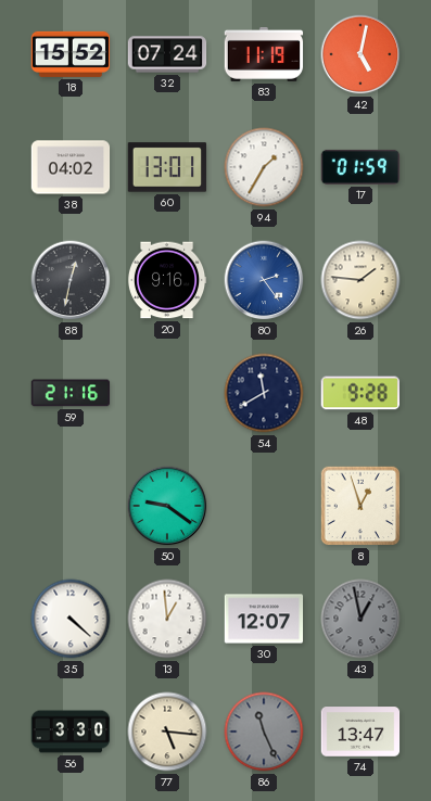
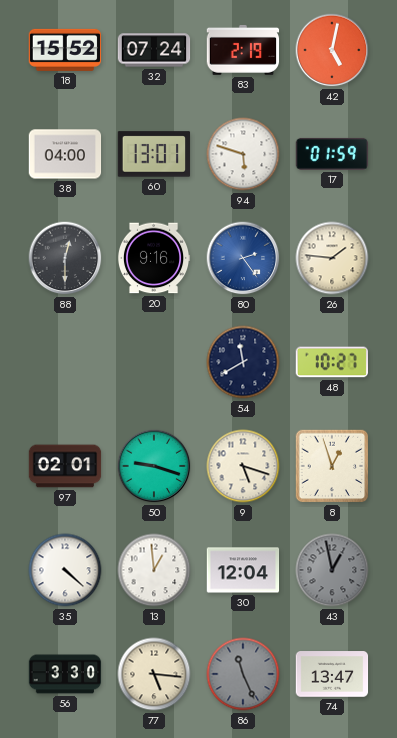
83: 11:19 -> 2:19 (243, 50)
38: 04:02 -> 04:00 (65, 154)
94: 1:35 -> 5:48 (243, 154)
88: 12:32 -> 12:30 (65, 258)
59: 21:16 -> none (71, 393)
48: 9:28 -> 10:27 (332, 362)
97: none -> 02:01 (65, 466)
50: 9:21 -> 9:18 (154, 466)
9: none -> 5:18 (243, 466)
30: 12:07 -> 12:04 (243, 570)
